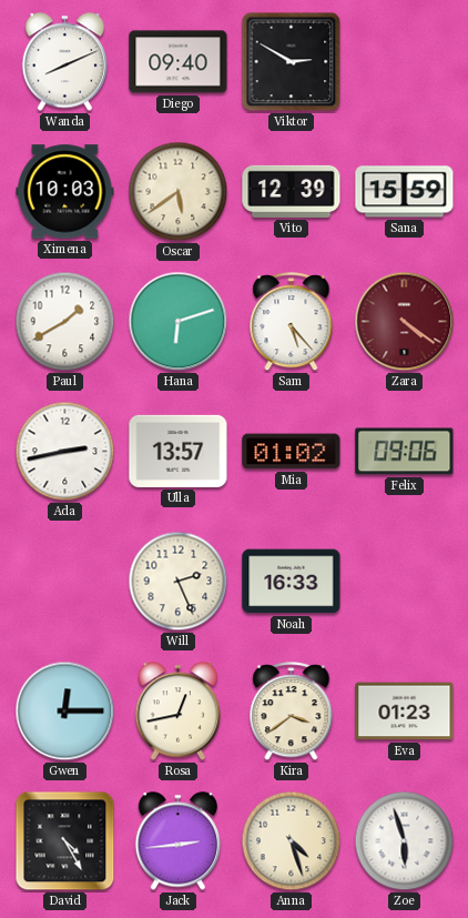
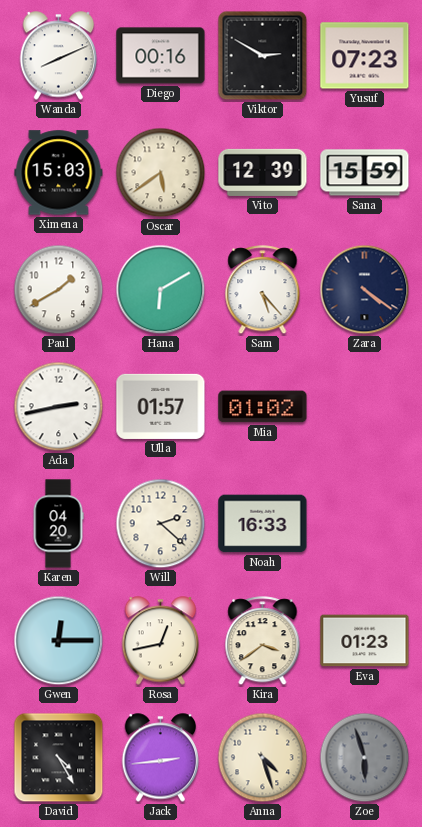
Diego: 09:40 -> 00:16 (161, 56)
Yusuf: none -> 07:23 (365, 56)
Ximena: 10:03 -> 15:03 (59, 173)
Hana: 6:12 -> 6:10 (161, 290)
Zara dial: burgundy -> navy (365, 290)
Ulla: 13:57 -> 01:57 (161, 406)
Felix: 09:06 -> none (405, 452)
Karen: none -> 04:20 (58, 524)
Will: 2:26 -> 2:22 (161, 524)
Zoe dial: white -> grey (365, 758)
